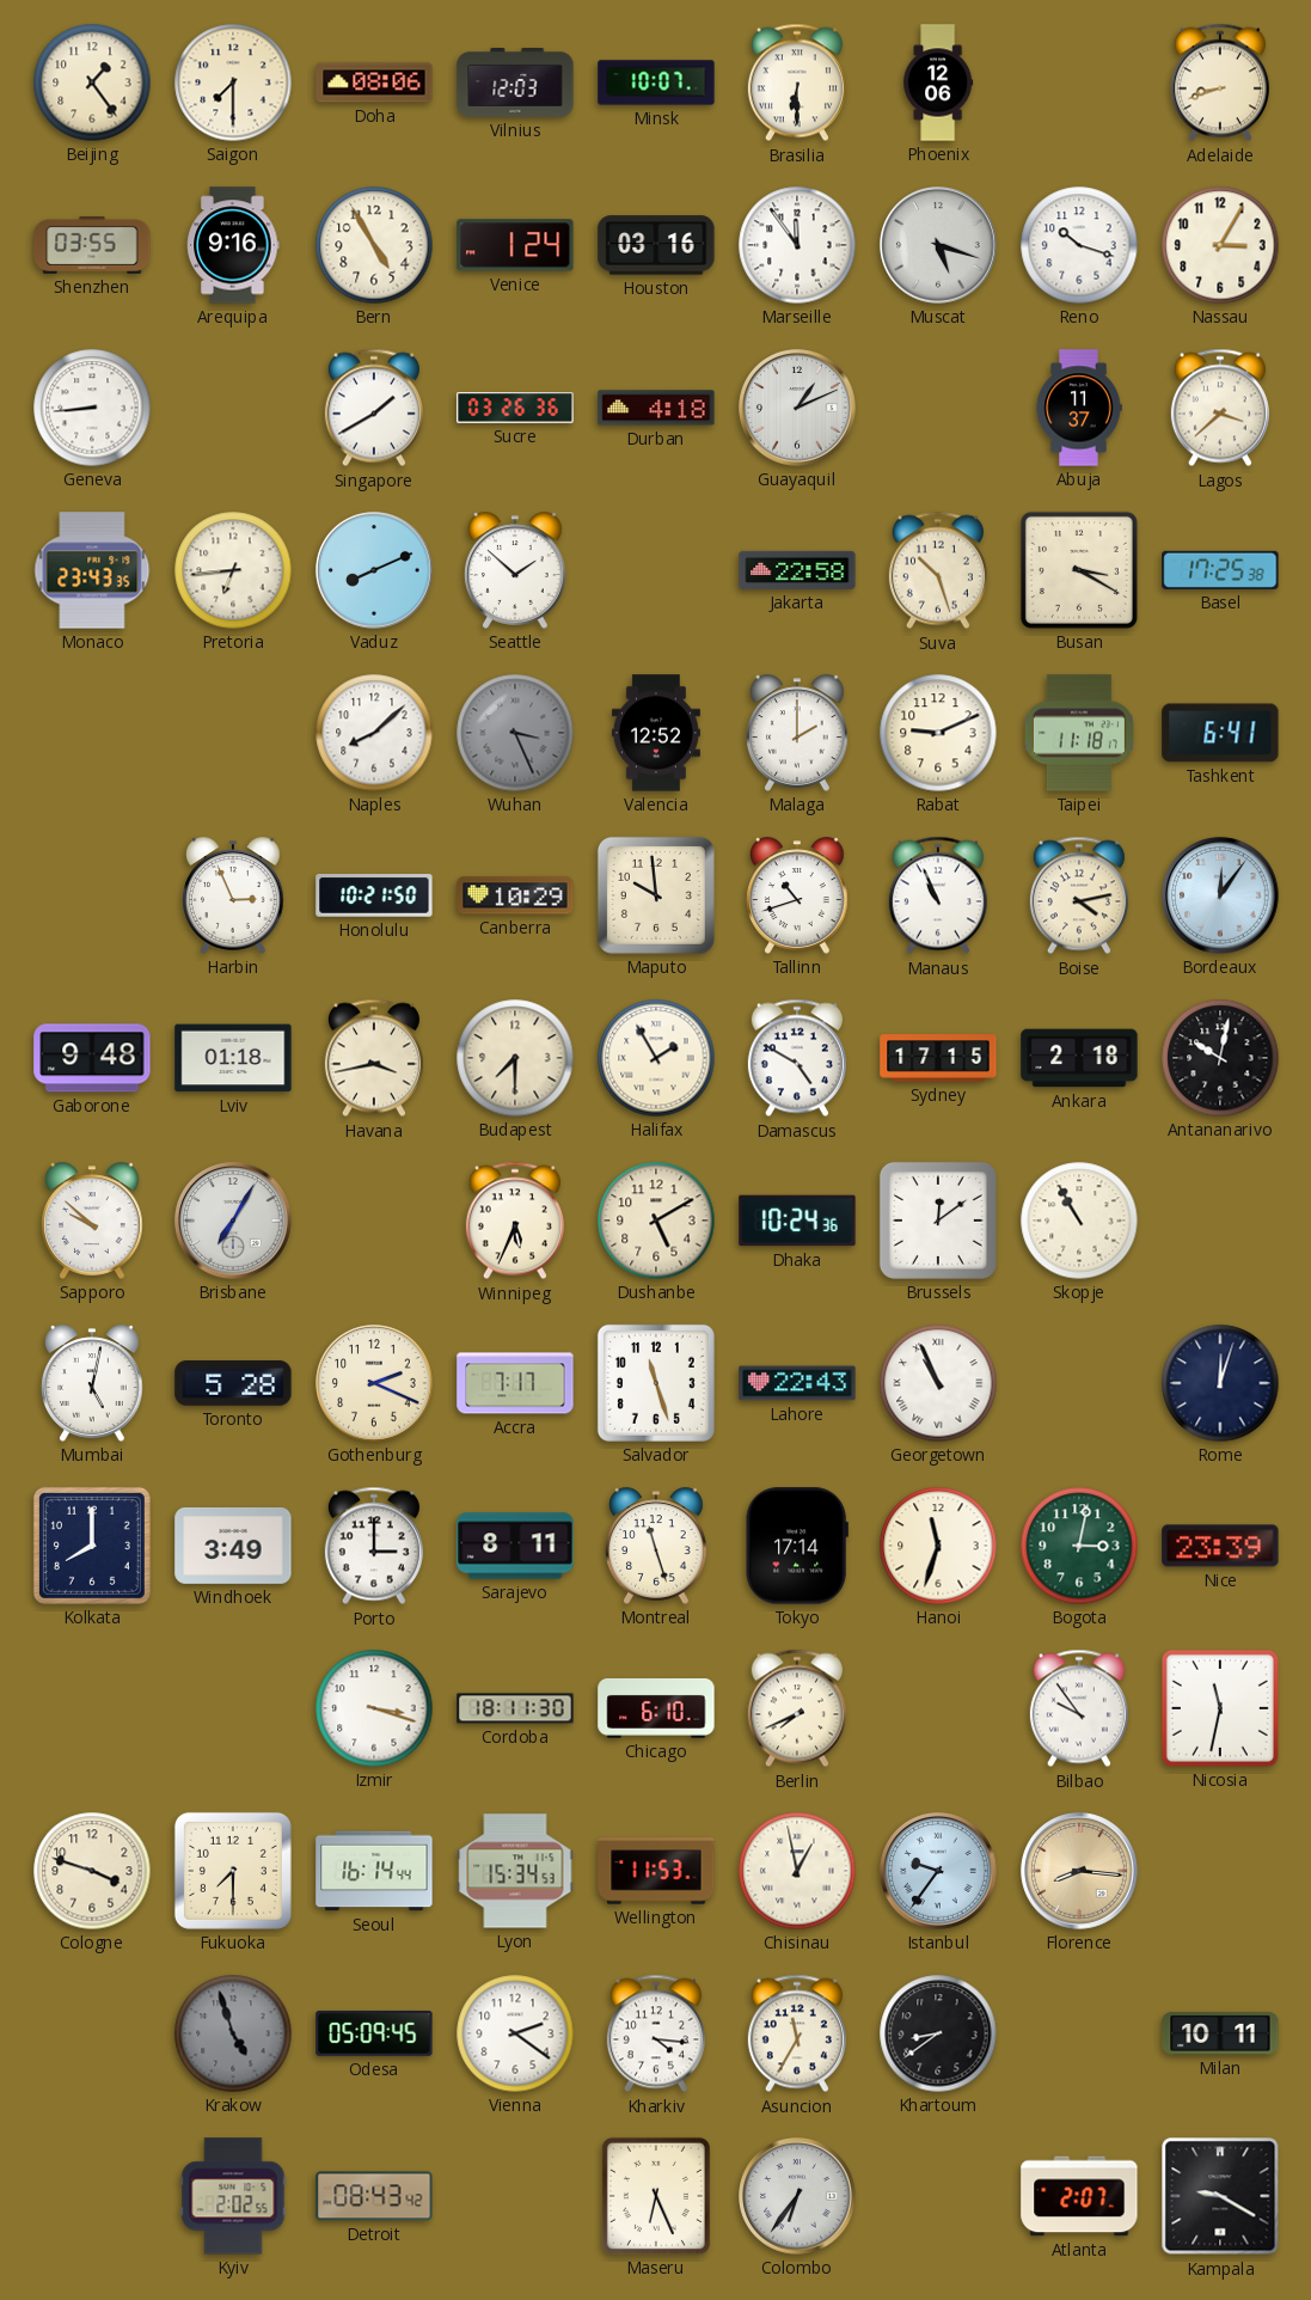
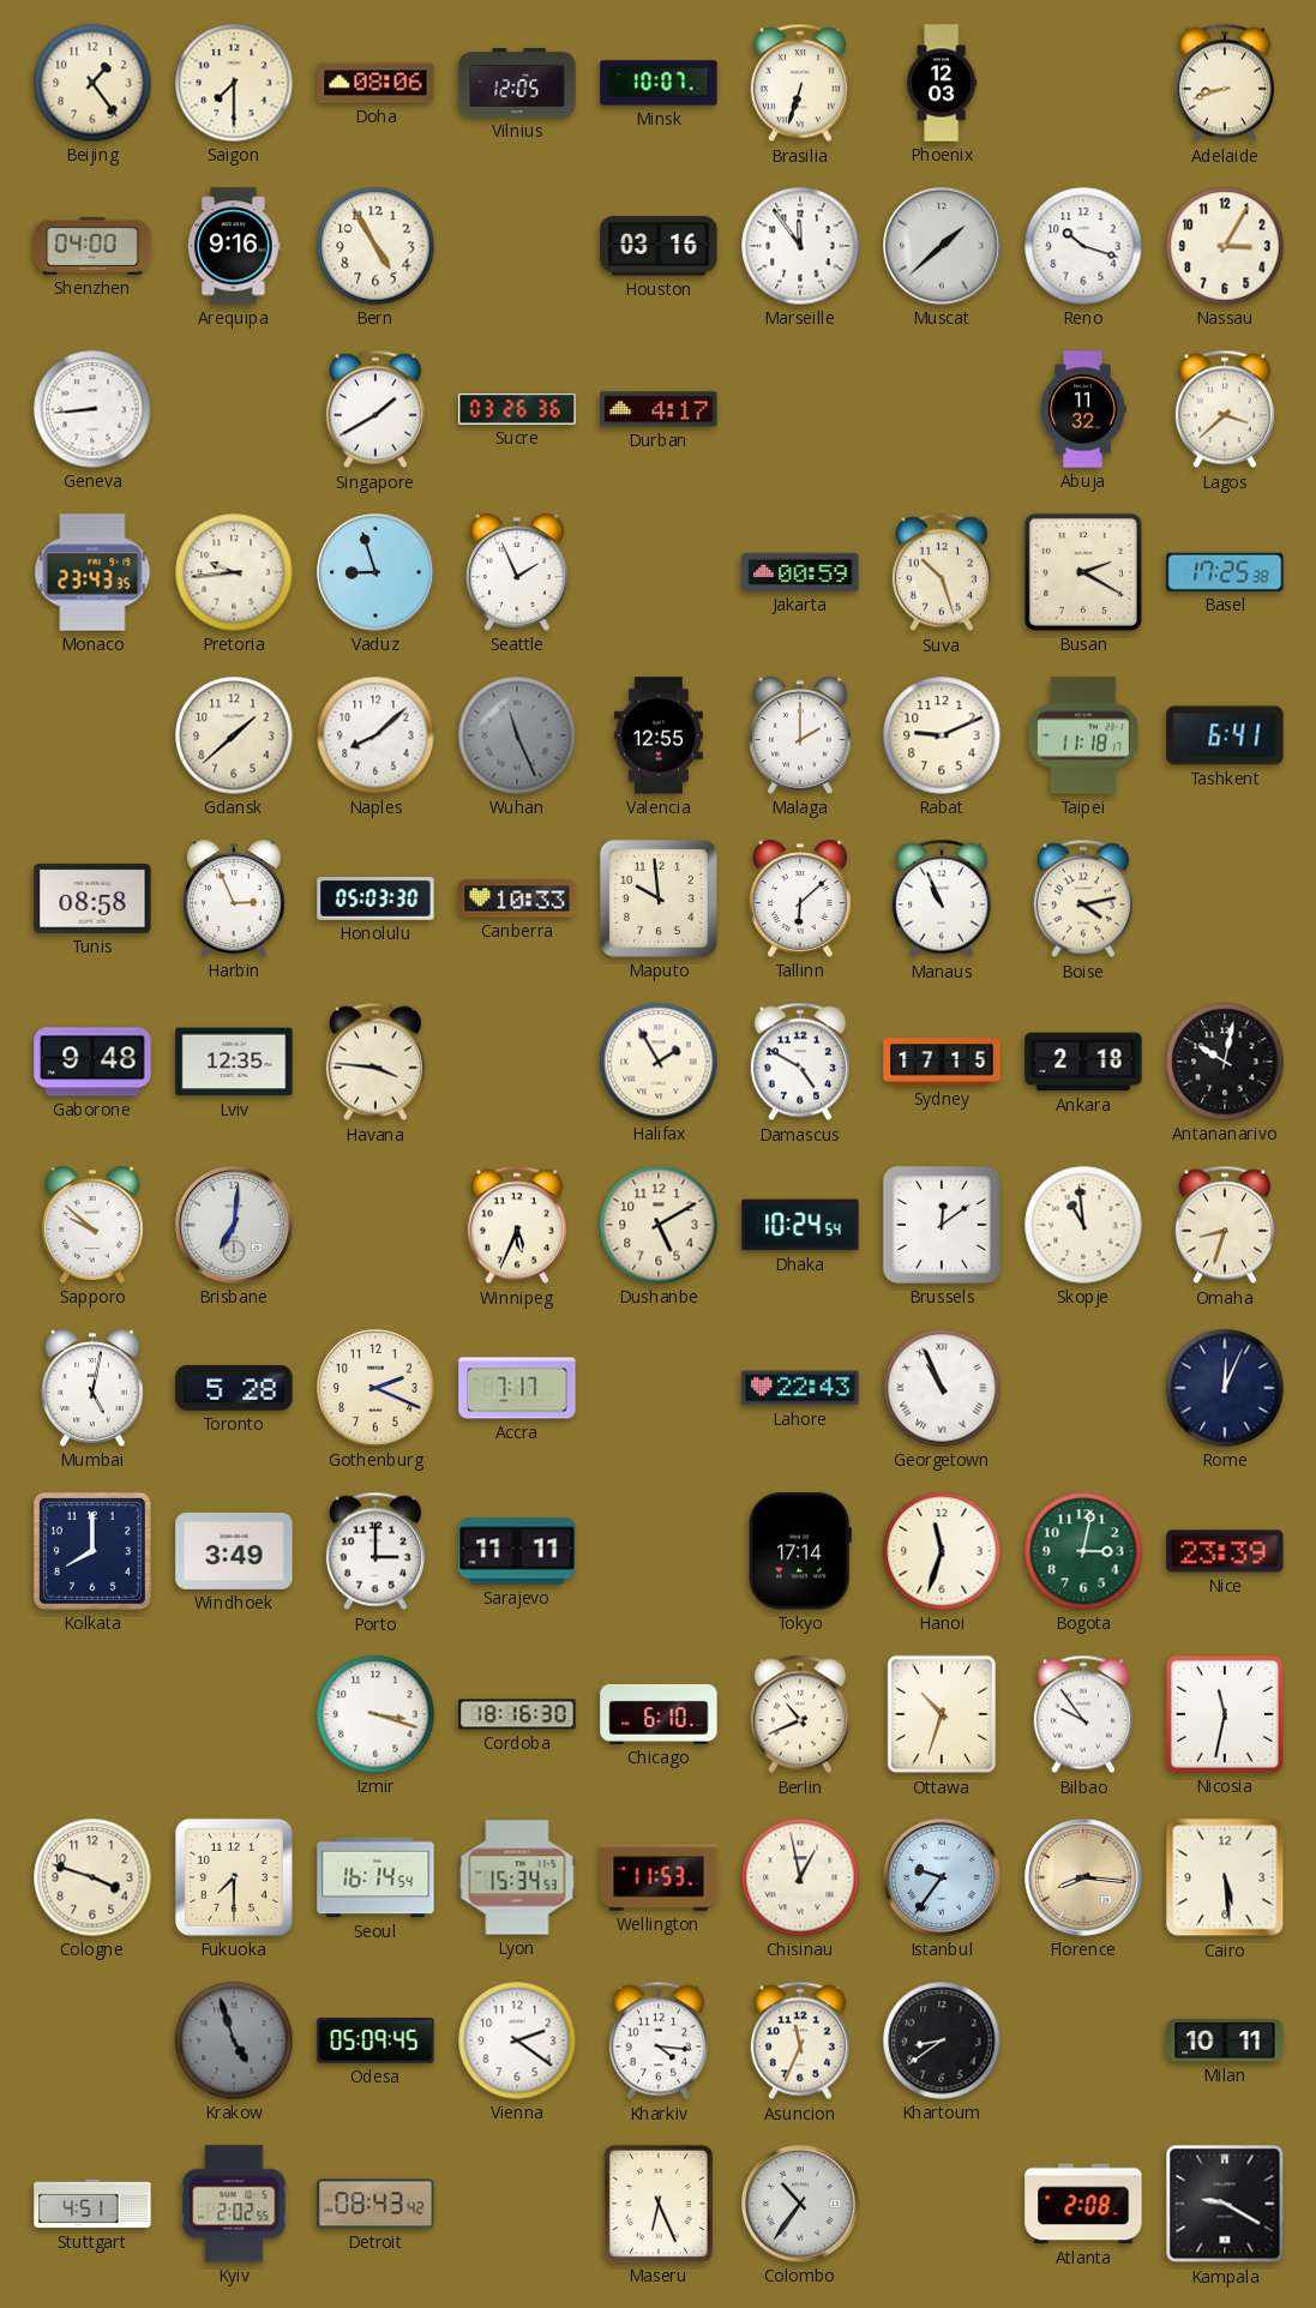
Vilnius: 12:03 -> 12:05 (517, 84)
Brasilia: 6:30 -> 6:33 (800, 83)
Phoenix: 12:06 -> 12:03 (942, 83)
Shenzhen: 03:55 -> 04:00 (92, 246)
Venice: 1:24 -> none (515, 245)
Muscat: 5:18 -> 1:38 (942, 246)
Durban: 4:18 -> 4:17 (659, 409)
Guayaquil: 1:11 -> none (797, 408)
Abuja: 11:37 -> 11:32 (1083, 409)
Pretoria: 6:44 -> 9:44 (234, 572)
Vaduz: 8:11 -> 8:57 (375, 572)
Seattle: 1:52 -> 1:56 (517, 572)
Jakarta: 22:58 -> 00:59 (800, 572)
Busan: 3:20 -> 2:20 (1083, 572)
Gdansk: none -> 1:38 (234, 735)
Wuhan: 3:26 -> 11:26 (517, 735)
Valencia: 12:52 -> 12:55 (659, 735)
Tunis: none -> 08:58 (92, 898)
Honolulu: 10:21 -> 05:03 (375, 898)
Canberra: 10:29 -> 10:33 (517, 898)
Tallinn: 10:42 -> 6:08 (800, 898)
Bordeaux: 12:06 -> none (1220, 895)
Lviv: 01:18 -> 12:35 (234, 1062)
Havana: 3:43 -> 3:46 (375, 1062)
Budapest: 7:30 -> none (515, 1058)
Brisbane: 7:05 -> 7:01 (234, 1225)
Dhaka: 10:24:36 -> 10:24:54 (800, 1225)
Skopje: 10:55 -> 10:59 (1083, 1225)
Omaha: none -> 8:33 (1225, 1225)
Salvador: 11:27 -> none (656, 1383)
Rome: 12:03 -> 12:04 (1225, 1388)
Sarajevo: 8:11 -> 11:11 (517, 1551)
Montreal: 11:27 -> none (656, 1546)
Cordoba: 18:11 -> 18:16 (517, 1714)
Berlin: 7:41 -> 10:41 (800, 1714)
Ottawa: none -> 10:33 (942, 1714)
Seoul: 16:14:44 -> 16:14:54 (375, 1877)
Cairo: none -> 5:29 (1225, 1877)
Asuncion: 11:35 -> 11:34 (800, 2040)
Stuttgart: none -> 4:51 (92, 2204)
Colombo: 6:36 -> 10:36 (800, 2204)
Atlanta: 2:07 -> 2:08 (1083, 2204)
